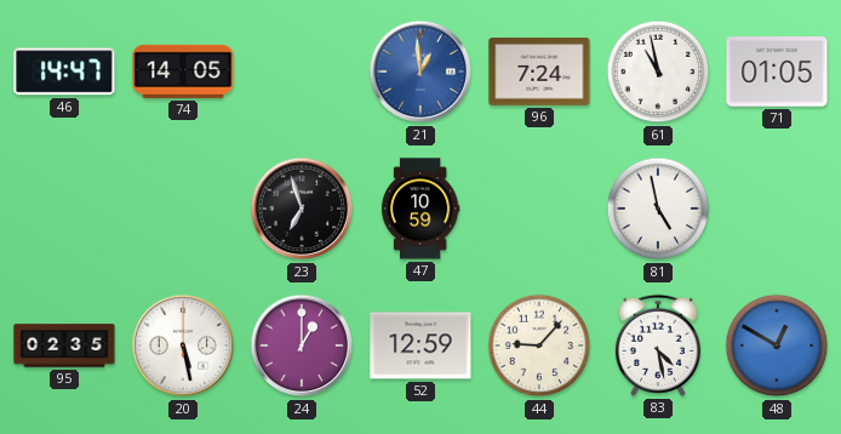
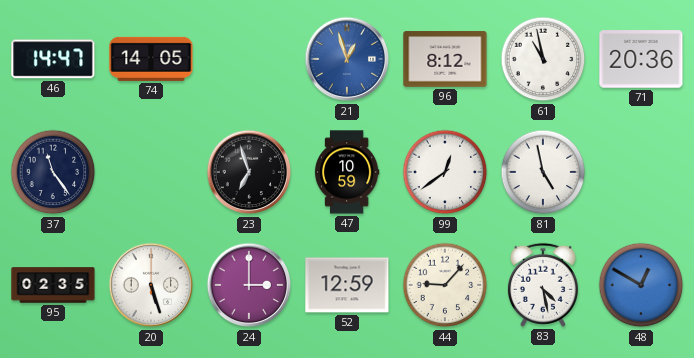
21: 12:59 -> 12:57 (347, 59)
96: 7:24 -> 8:12 (445, 59)
71: 01:05 -> 20:36 (641, 59)
37: none -> 11:24 (53, 172)
99: none -> 12:39 (445, 172)
20: 5:28 -> 5:27 (151, 285)
24: 1:00 -> 3:00 (249, 285)
